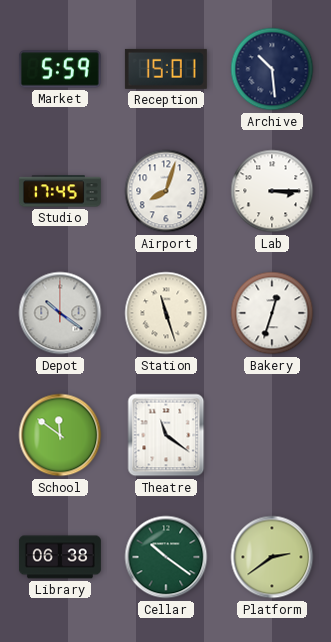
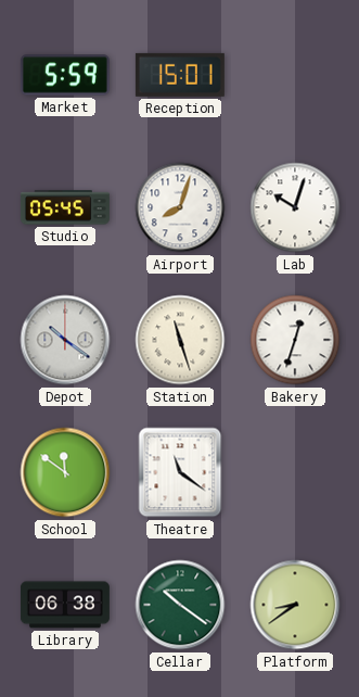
Archive: 10:29 -> none (272, 69)
Studio: 17:45 -> 05:45 (65, 207)
Lab: 3:15 -> 10:03 (295, 207)
Platform: 2:39 -> 8:39 (295, 605)
